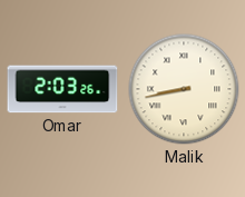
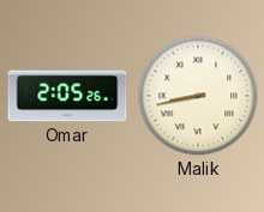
Omar: 2:03 -> 2:05 (67, 96)
